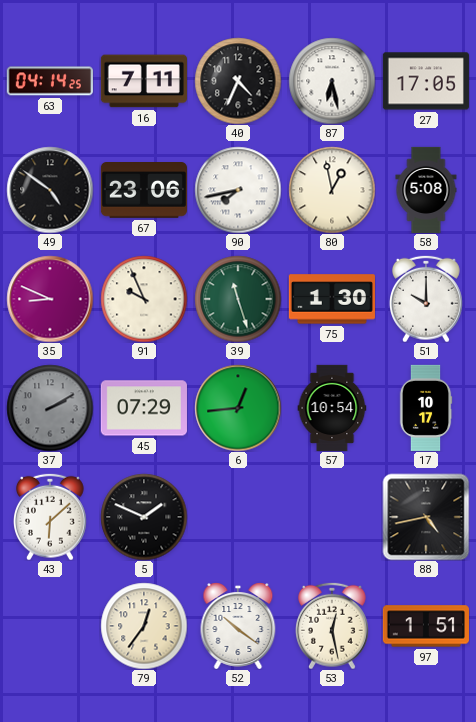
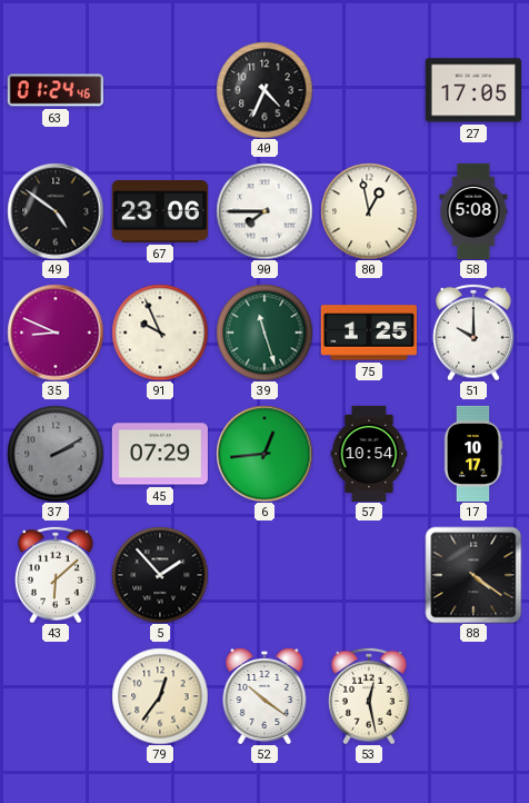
63: 04:14 -> 01:24 (56, 90)
16: 7:11 -> none (144, 81)
87: 6:28 -> none (332, 81)
90: 7:43 -> 7:45 (264, 211)
75: 1:30 -> 1:25 (369, 333)
5: 1:49 -> 1:53 (160, 575)
88: 4:43 -> 4:21 (473, 575)
97: 1:51 -> none (426, 626)
